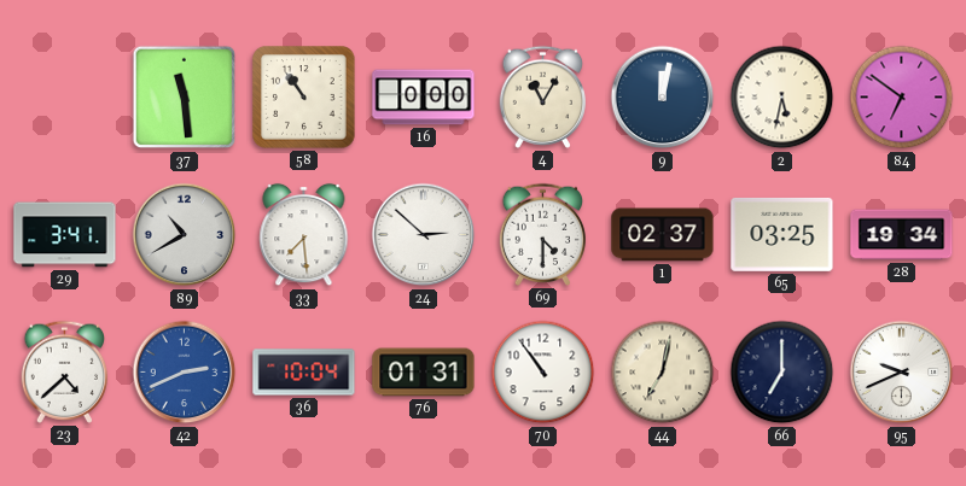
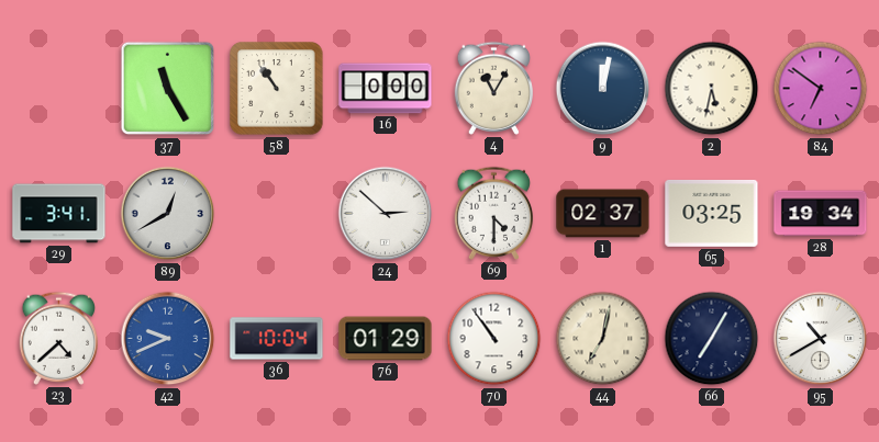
37: 11:29 -> 11:25 (168, 89)
89: 10:40 -> 12:40 (168, 214)
33: 7:29 -> none (304, 235)
42: 2:41 -> 9:41 (168, 339)
76: 01:31 -> 01:29 (386, 339)
66: 7:00 -> 7:05 (712, 339)
95: 9:41 -> 10:40 (821, 339)
